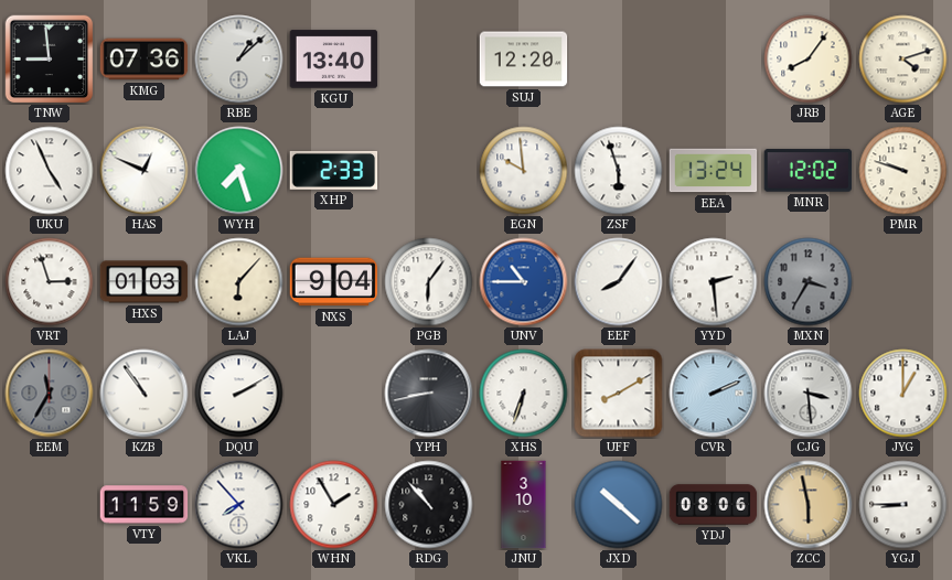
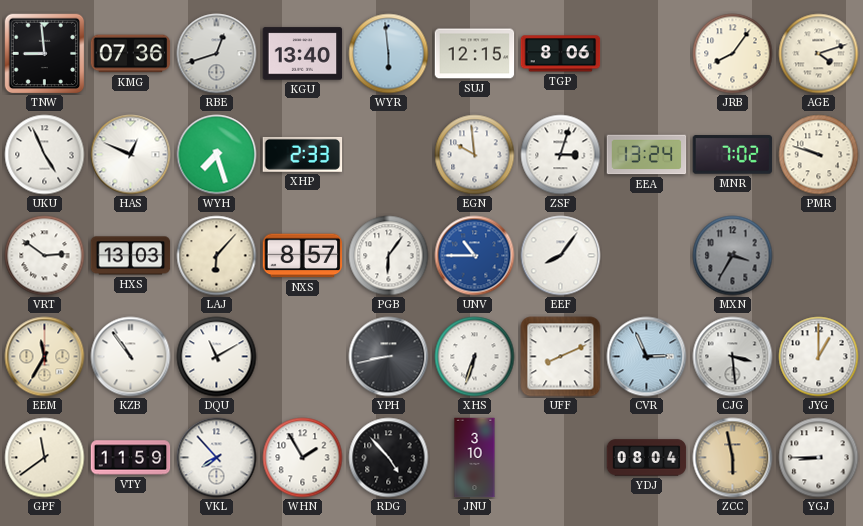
RBE: 1:08 -> 12:42 (217, 54)
WYR: none -> 5:59 (389, 54)
SUJ: 12:20 -> 12:15 (475, 54)
TGP: none -> 8:06 (561, 54)
ZSF: 5:57 -> 3:03 (561, 155)
MNR: 12:02 -> 7:02 (733, 155)
VRT: 2:57 -> 2:51 (45, 256)
HXS: 01:03 -> 13:03 (131, 256)
NXS: 9:04 -> 8:57 (303, 256)
YYD: 2:29 -> none (714, 282)
EEM dial: grey -> cream (45, 357)
DQU: 2:10 -> 11:10 (217, 357)
UFF: 8:10 -> 8:11 (561, 357)
CVR: 2:11 -> 2:56 (647, 357)
GPF: none -> 11:39 (45, 458)
RDG: 10:53 -> 4:53 (389, 458)
JXD: 10:22 -> none (619, 505)
YDJ: 08:06 -> 08:04 (647, 458)
